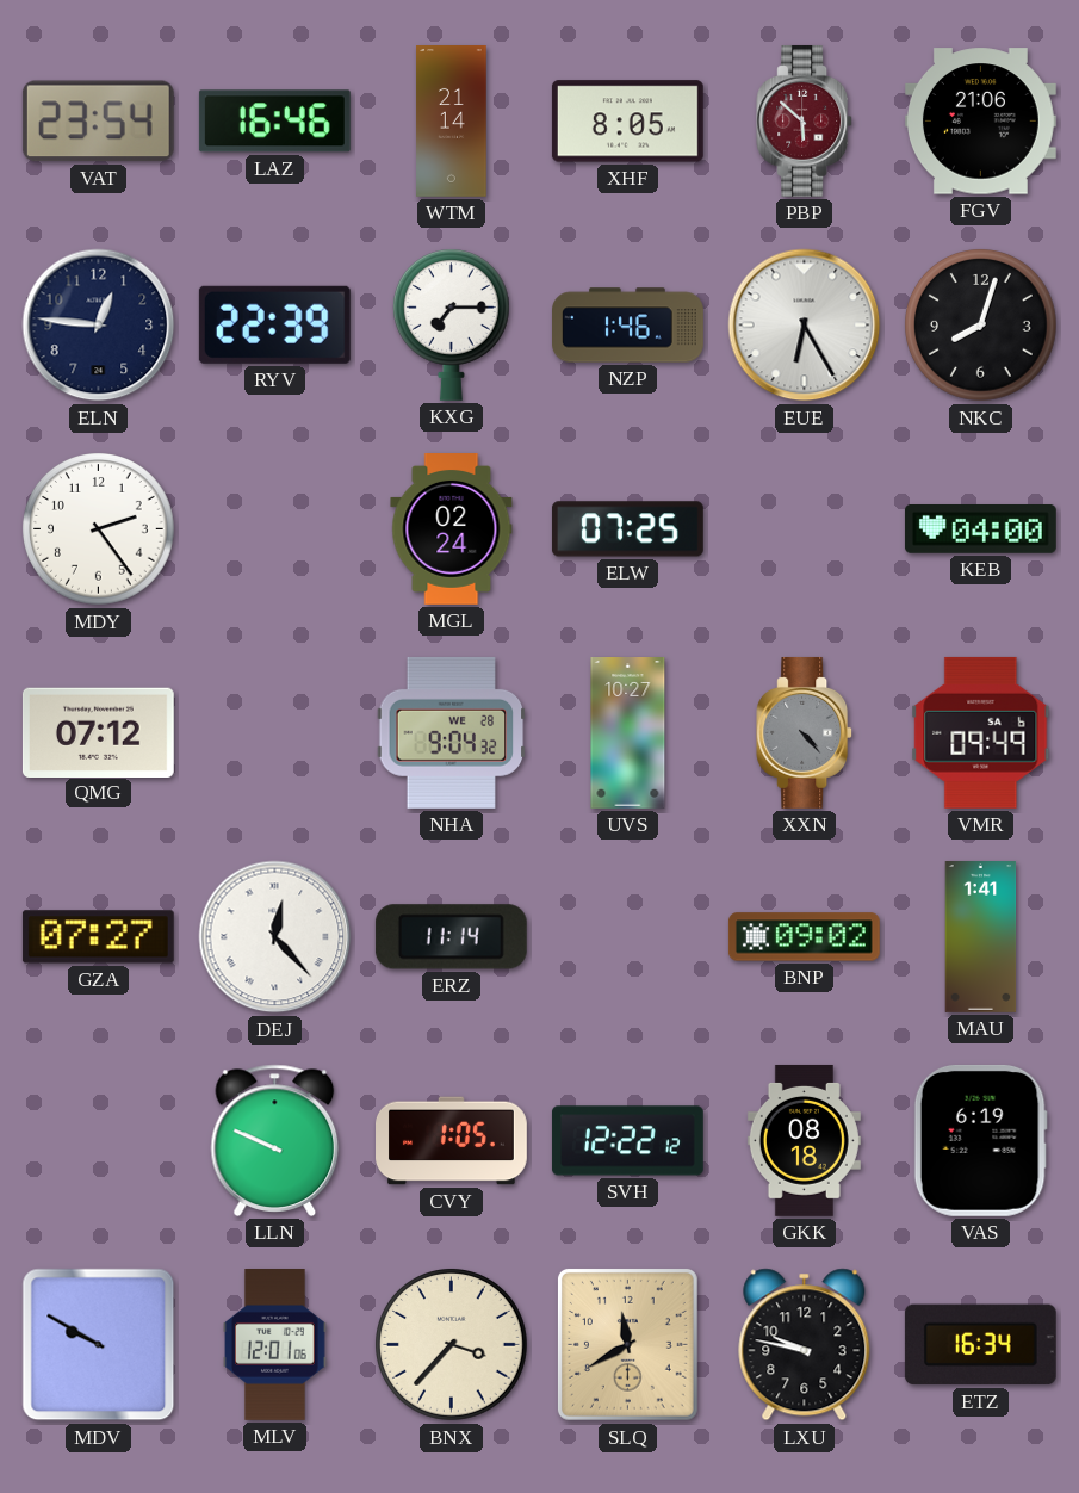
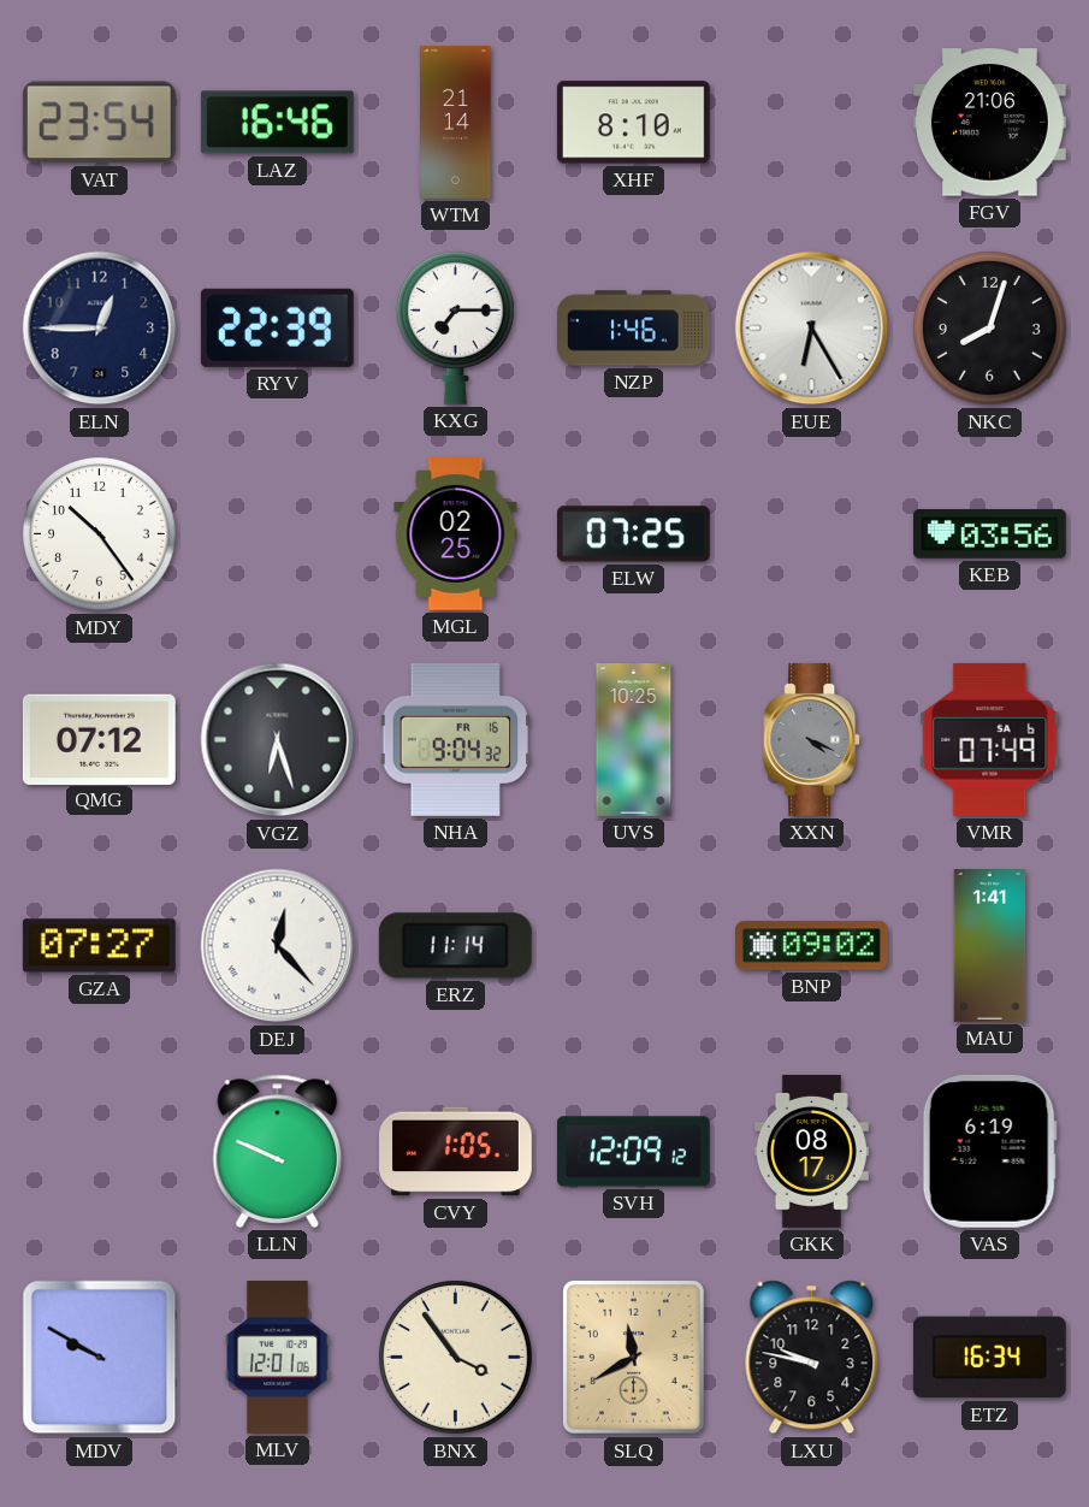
XHF: 8:05 -> 8:10 (633, 123)
PBP: 5:52 -> none (805, 120)
ELN: 12:46 -> 12:45 (100, 329)
MDY: 2:24 -> 10:24 (100, 534)
MGL: 02:24 -> 02:25 (456, 534)
KEB: 04:00 -> 03:56 (989, 534)
VGZ: none -> 6:27 (278, 740)
NHA date: WE 28 -> FR 16 (456, 739)
UVS: 10:27 -> 10:25 (634, 740)
XXN: 4:23 -> 4:19 (812, 739)
VMR: 09:49 -> 07:49 (990, 739)
SVH: 12:22 -> 12:09 (633, 1152)
GKK: 08:18 -> 08:17 (811, 1151)
BNX: 3:37 -> 3:54 (456, 1358)
